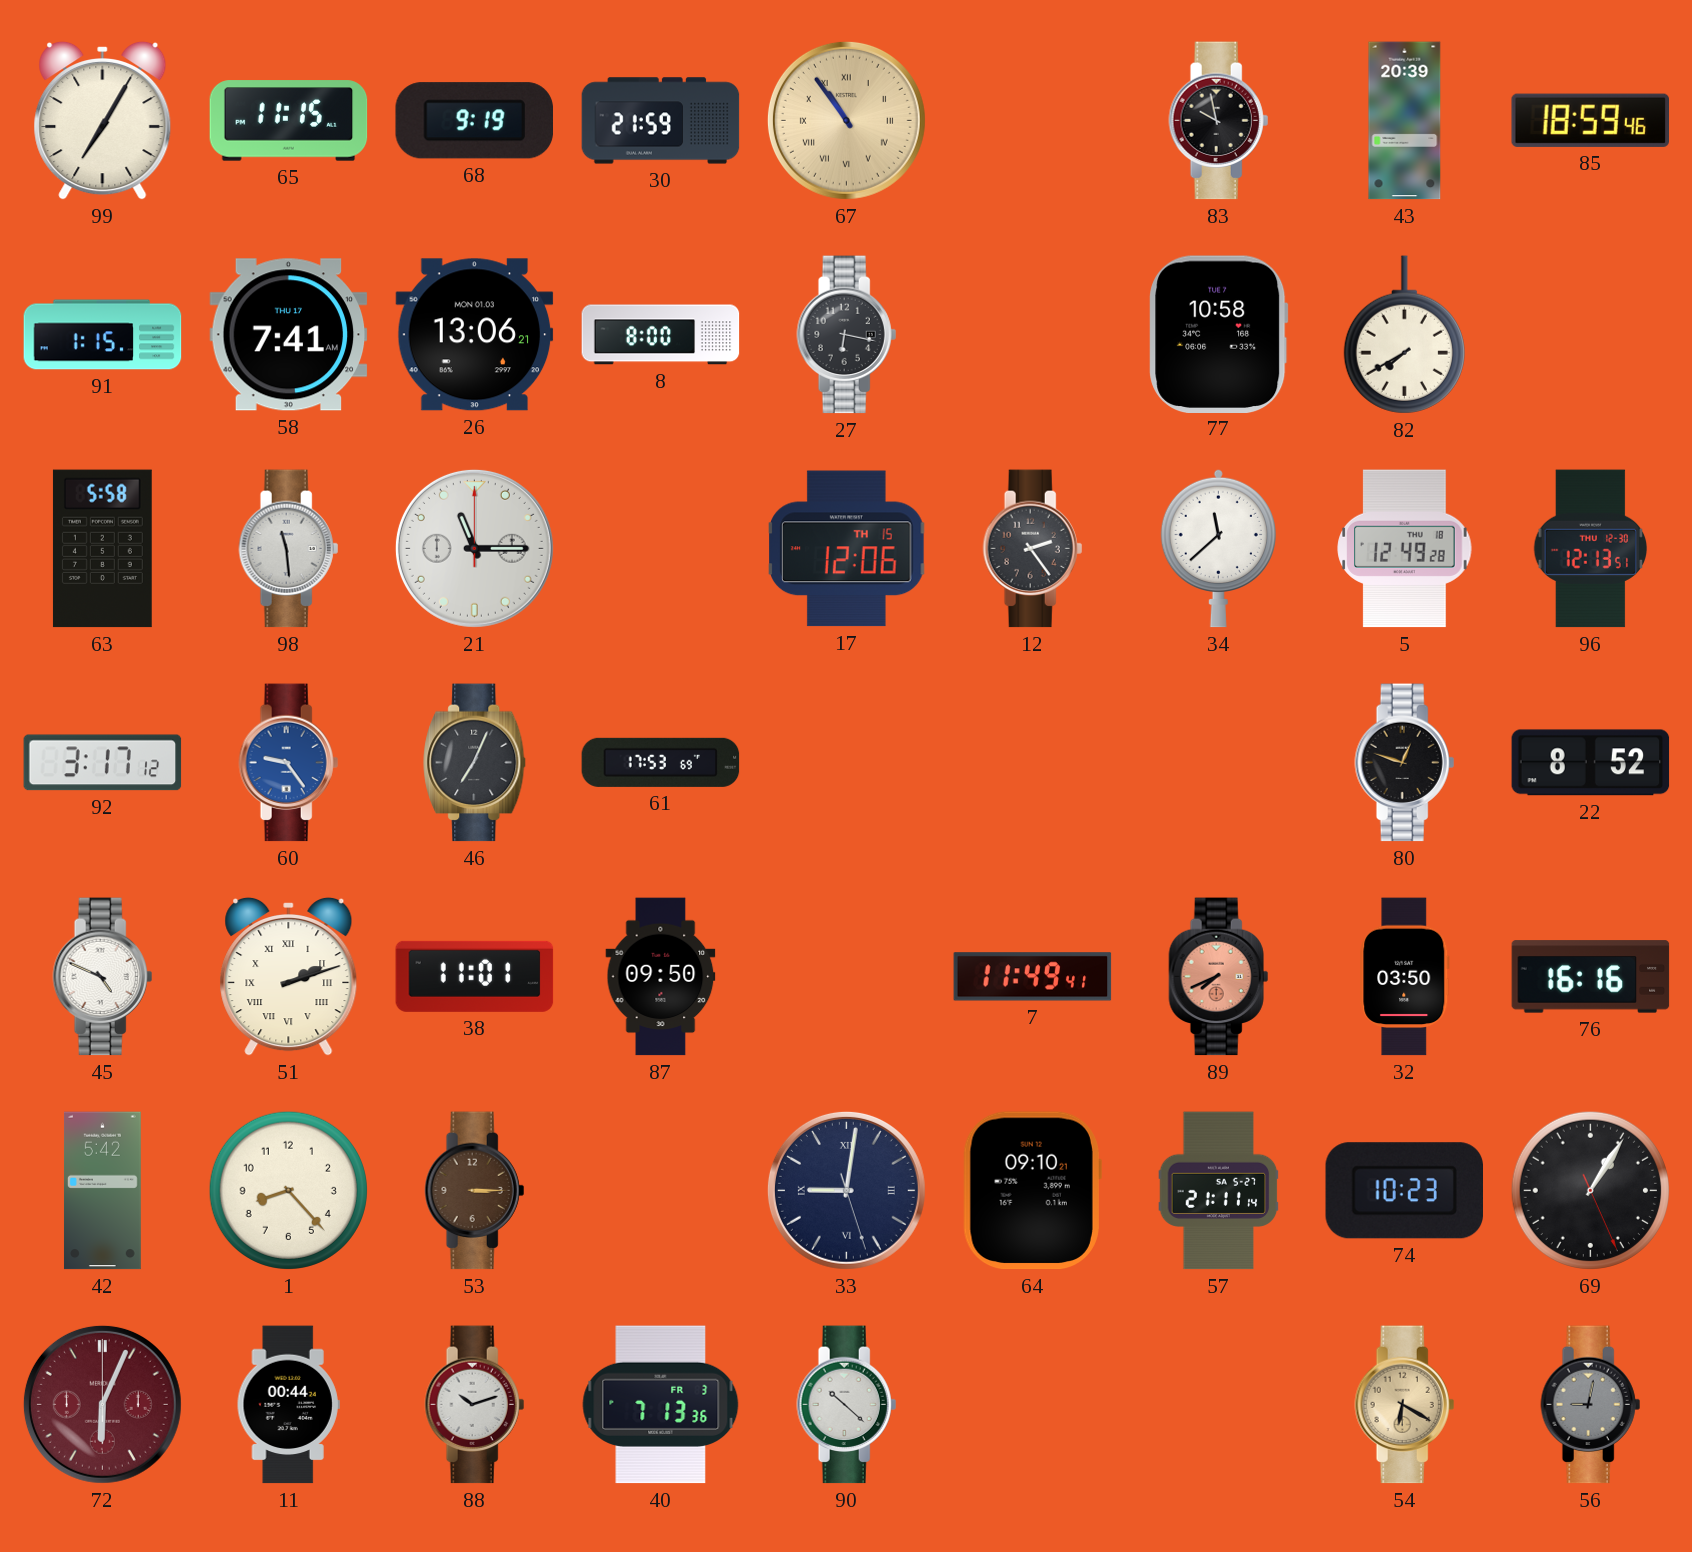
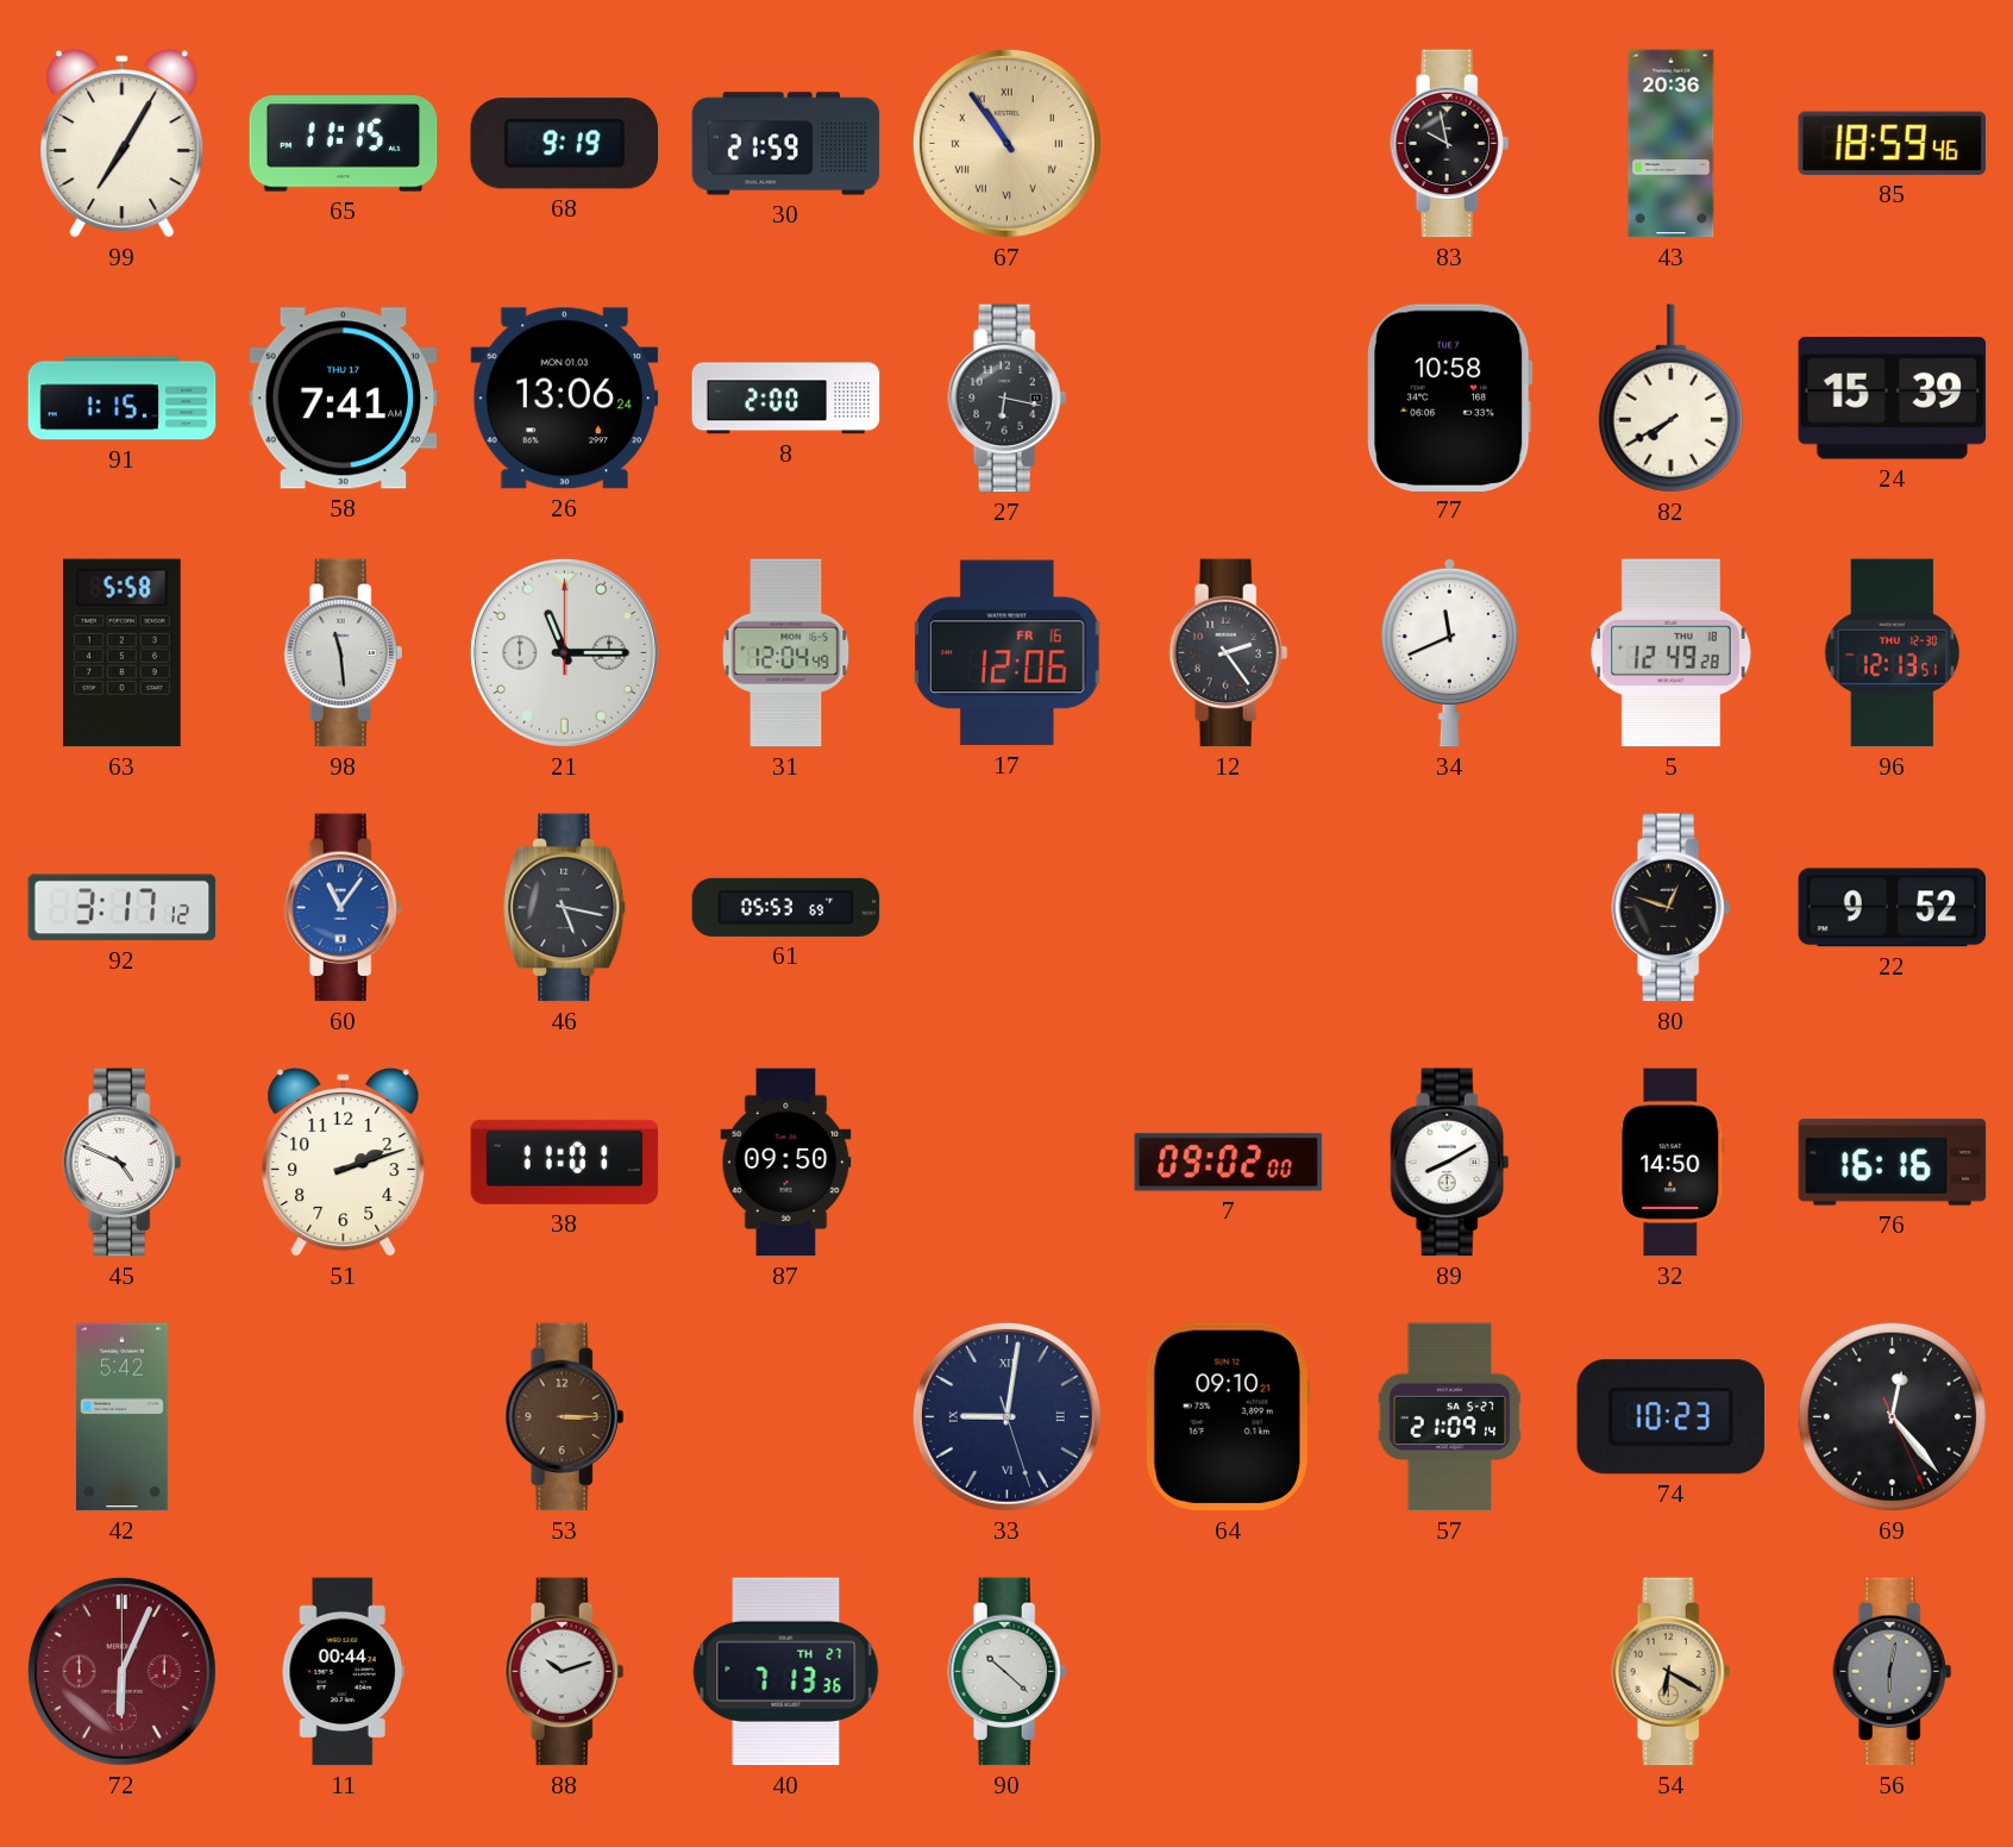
43: 20:39 -> 20:36 (1672, 144)
26: 13:06:21 -> 13:06:24 (565, 399)
8: 8:00 -> 2:00 (786, 399)
24: none -> 15:39 (1893, 399)
31: none -> 12:04 (786, 653)
17 date: TH 15 -> FR 16 (1008, 653)
34: 11:38 -> 11:41 (1449, 652)
60: 9:24 -> 11:06 (344, 908)
46: 7:04 -> 5:17 (565, 908)
61: 17:53 -> 05:53 (786, 907)
22: 8:52 -> 9:52 (1893, 908)
51 numerals: Roman -> Arabic (344, 1162)
7: 11:49 -> 09:02 (1229, 1163)
89: 7:41 -> 8:10 (1450, 1163)
89 dial: salmon -> white (1450, 1163)
32: 03:50 -> 14:50 (1672, 1163)
1: 8:23 -> none (288, 1190)
57: 21:11 -> 21:09 (1450, 1417)
69: 1:05 -> 12:23 (1892, 1416)
40 date: FR 3 -> TH 27 (786, 1672)
56: 9:02 -> 6:02 (1893, 1672)
